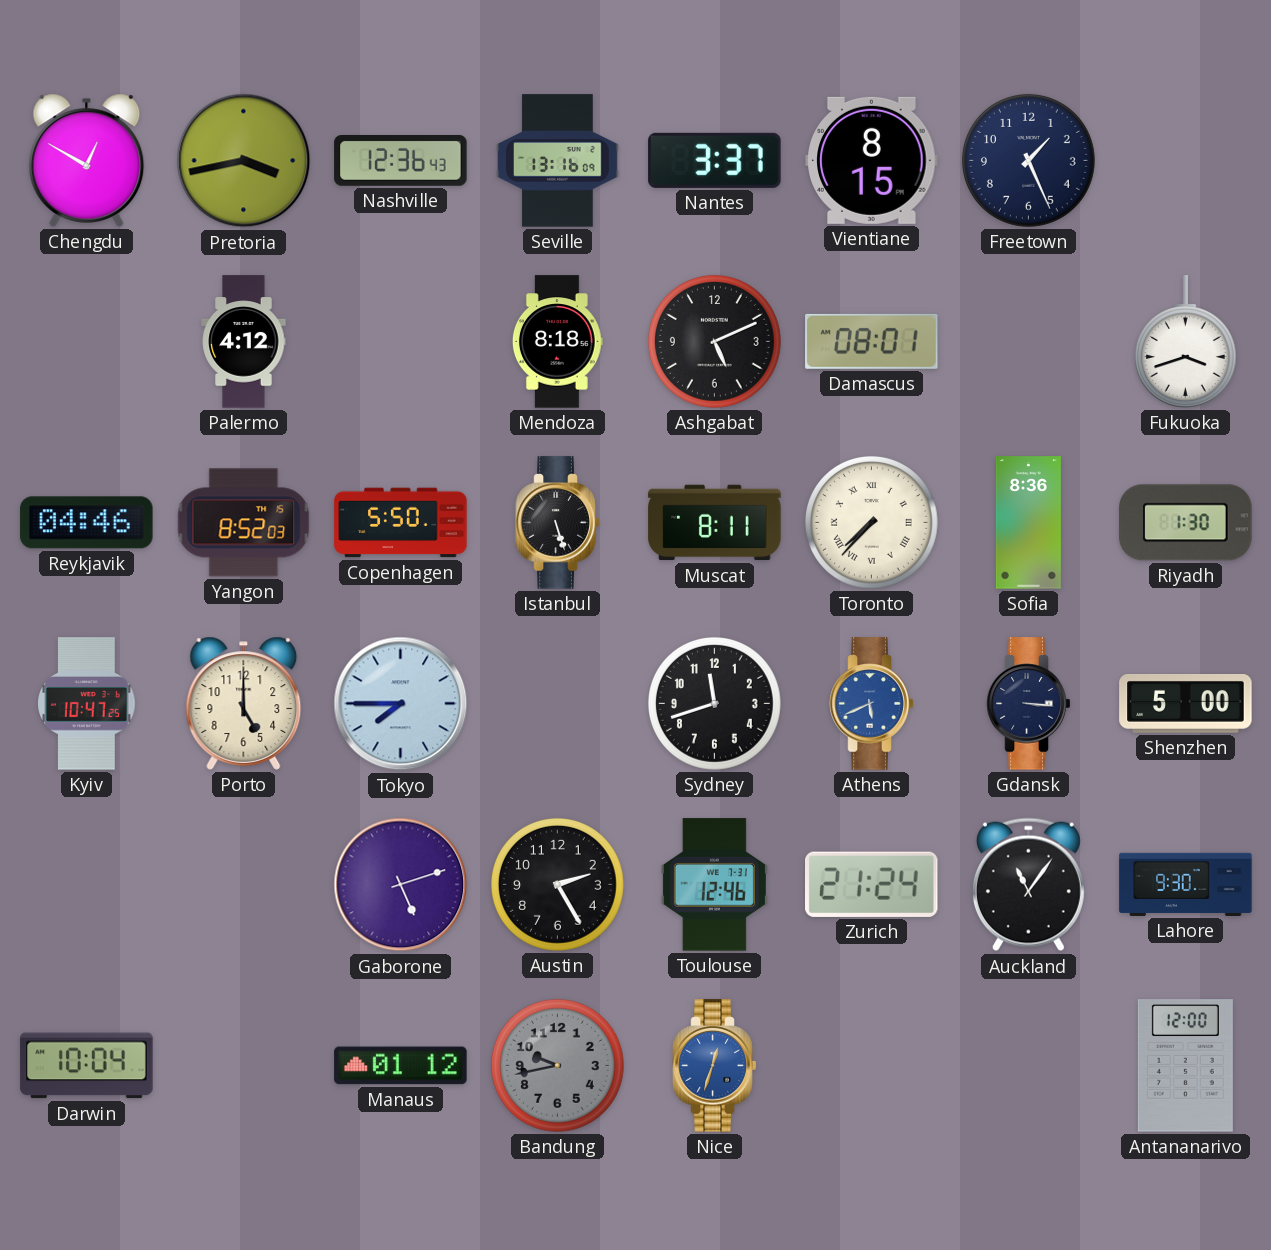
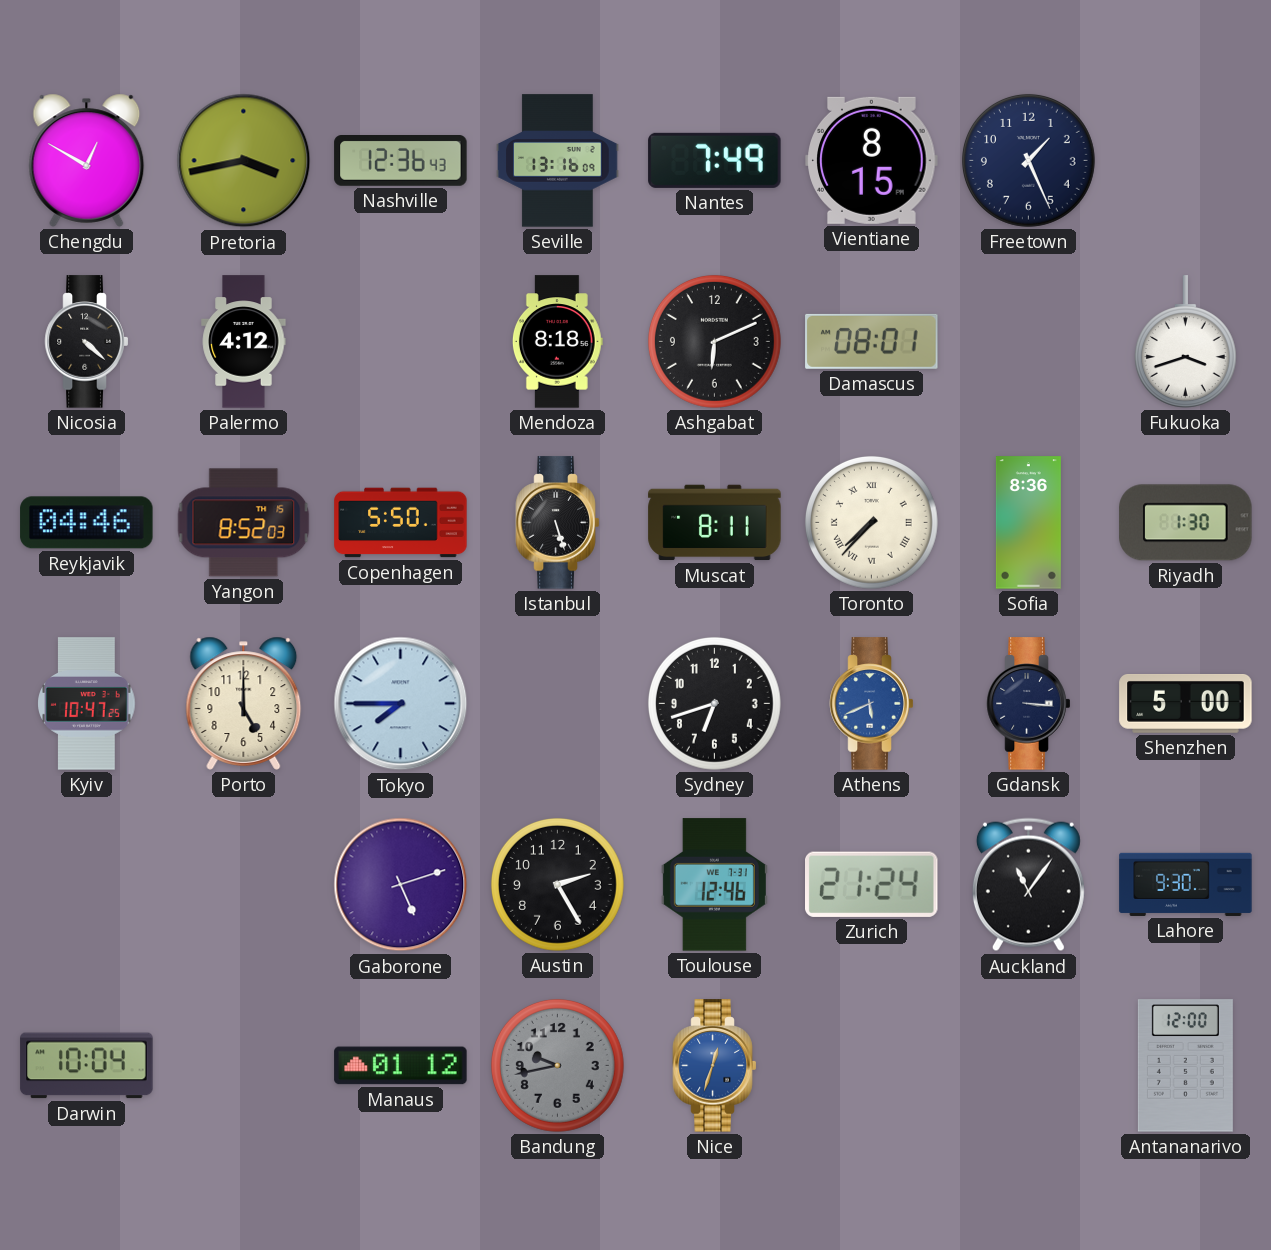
Nantes: 3:37 -> 7:49 (715, 160)
Nicosia: none -> 4:22 (87, 342)
Ashgabat: 5:11 -> 6:11 (714, 341)
Sydney: 11:42 -> 6:42 (714, 703)
